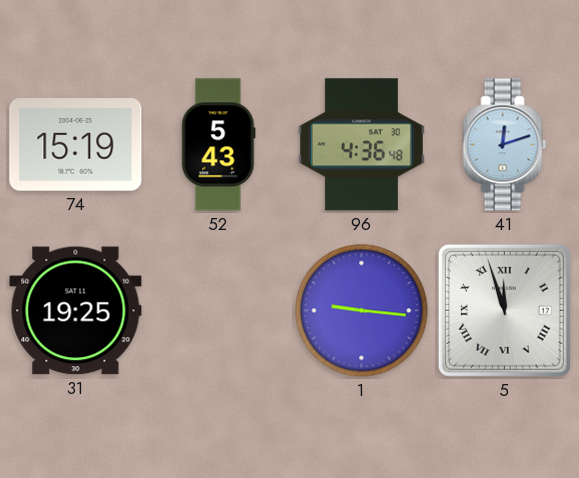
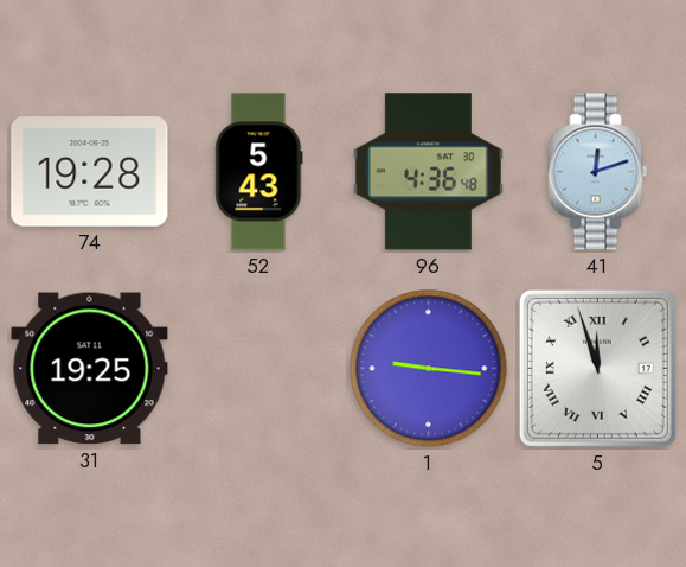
74: 15:19 -> 19:28 (90, 172)
